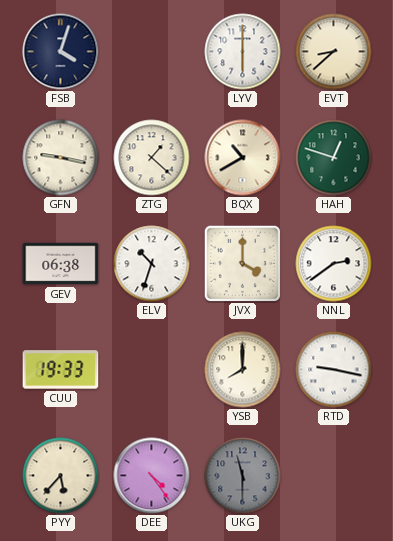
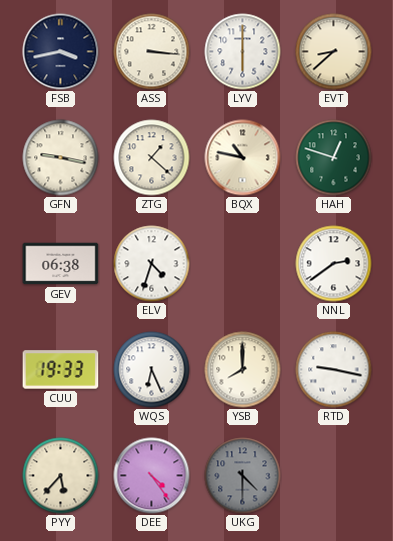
FSB: 4:03 -> 3:43 (61, 52)
ASS: none -> 3:16 (152, 52)
BQX: 10:40 -> 10:47 (243, 158)
ELV: 10:33 -> 4:33 (152, 264)
JVX: 4:00 -> none (242, 263)
WQS: none -> 6:26 (152, 370)
UKG: 11:30 -> 4:30 (243, 476)
